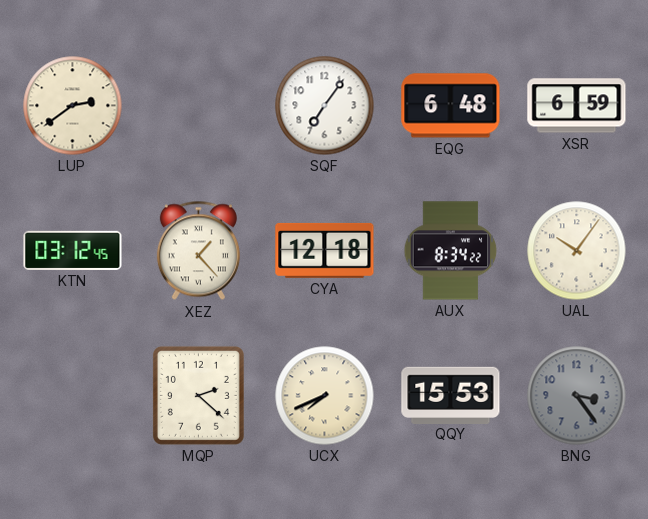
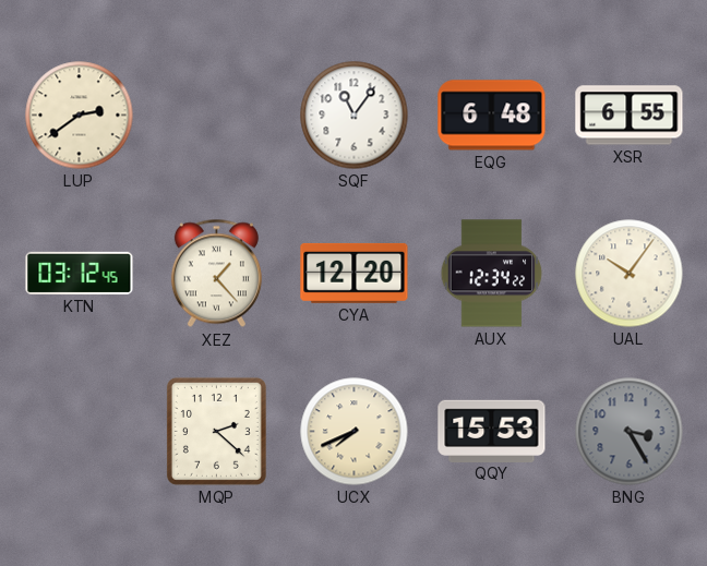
SQF: 7:06 -> 11:06 (355, 116)
XSR: 6:59 -> 6:55 (630, 116)
CYA: 12:18 -> 12:20 (355, 273)
AUX: 8:34 -> 12:34 (492, 274)
BNG: 3:24 -> 3:25 (630, 432)
